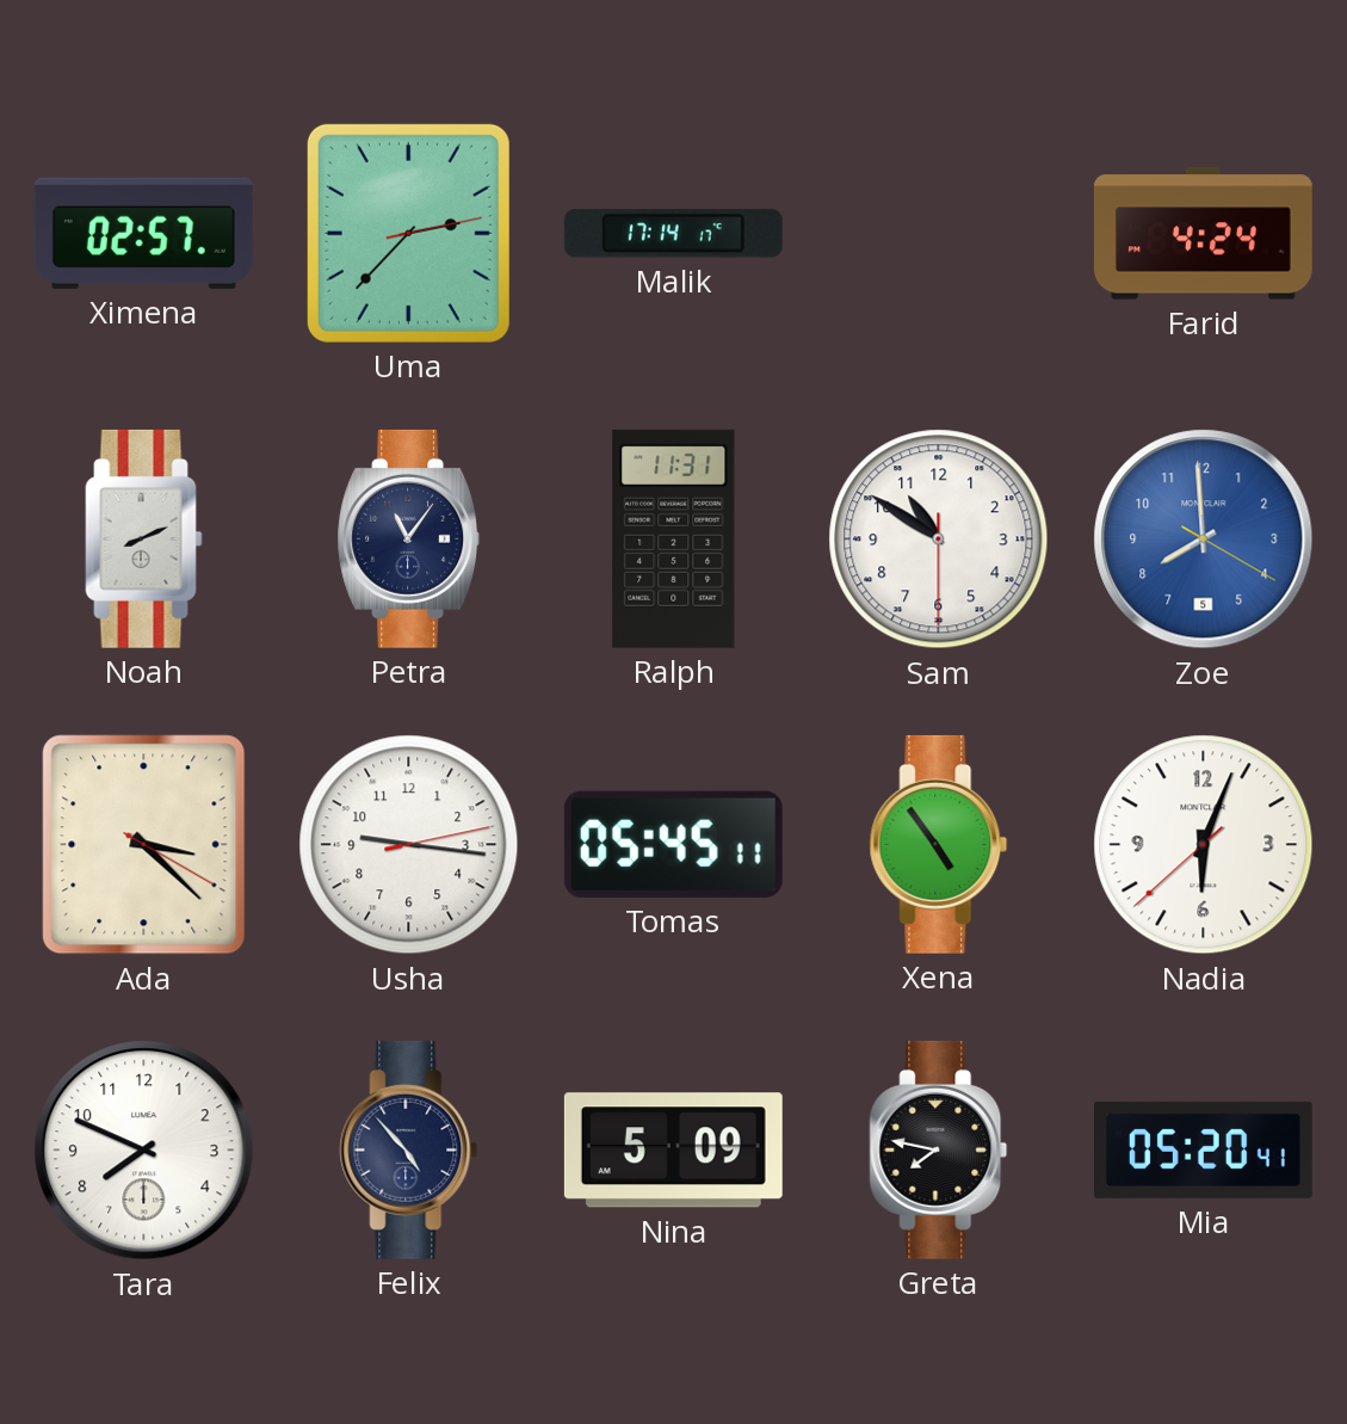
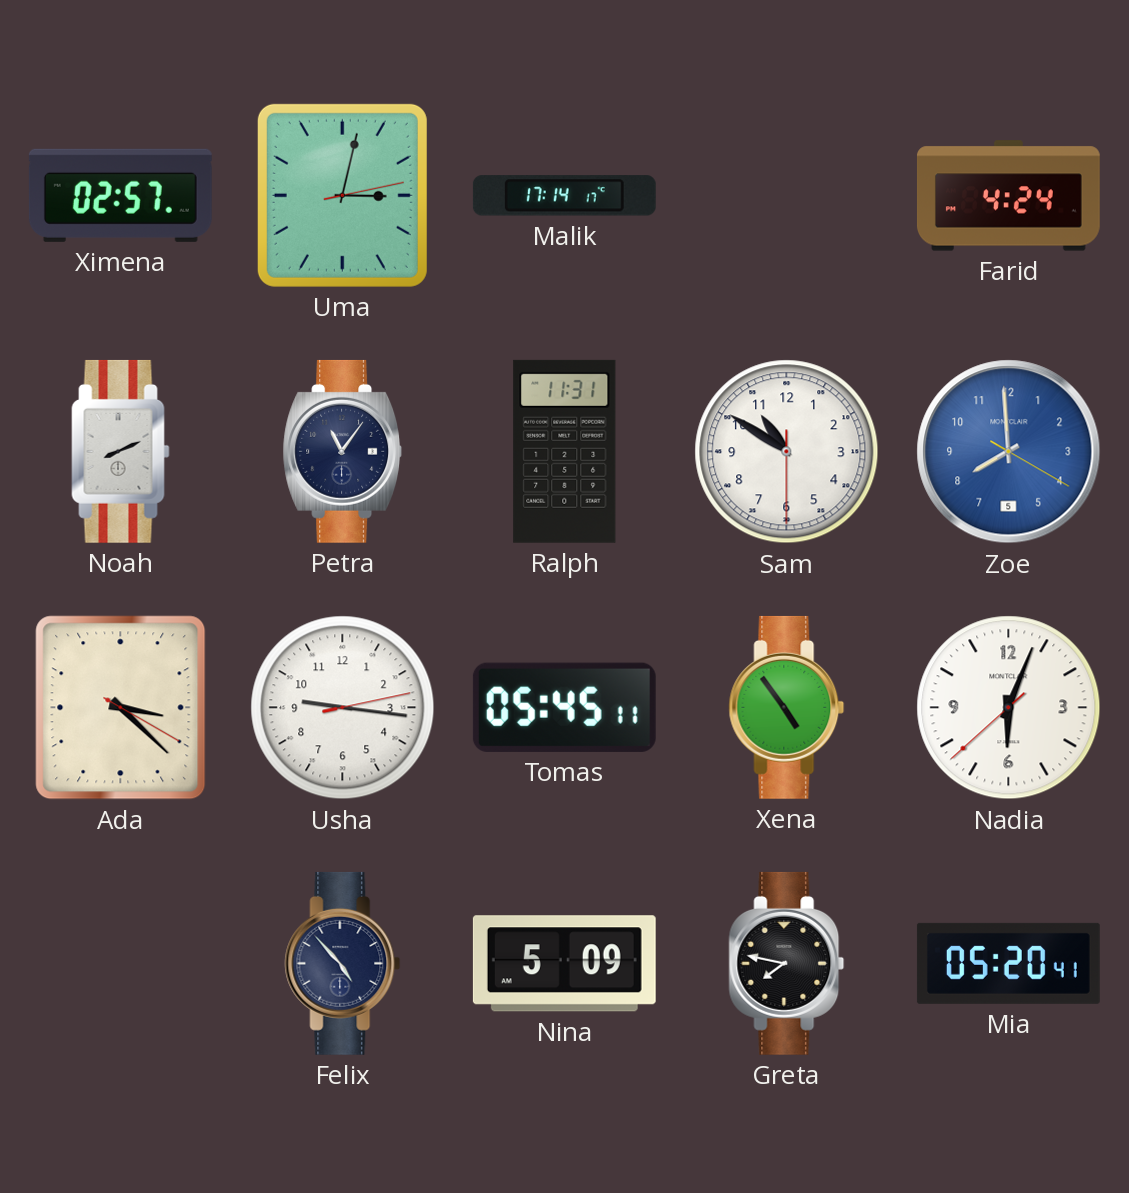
Uma: 2:37 -> 3:02 (342, 195)
Tara: 7:49 -> none (144, 1151)
